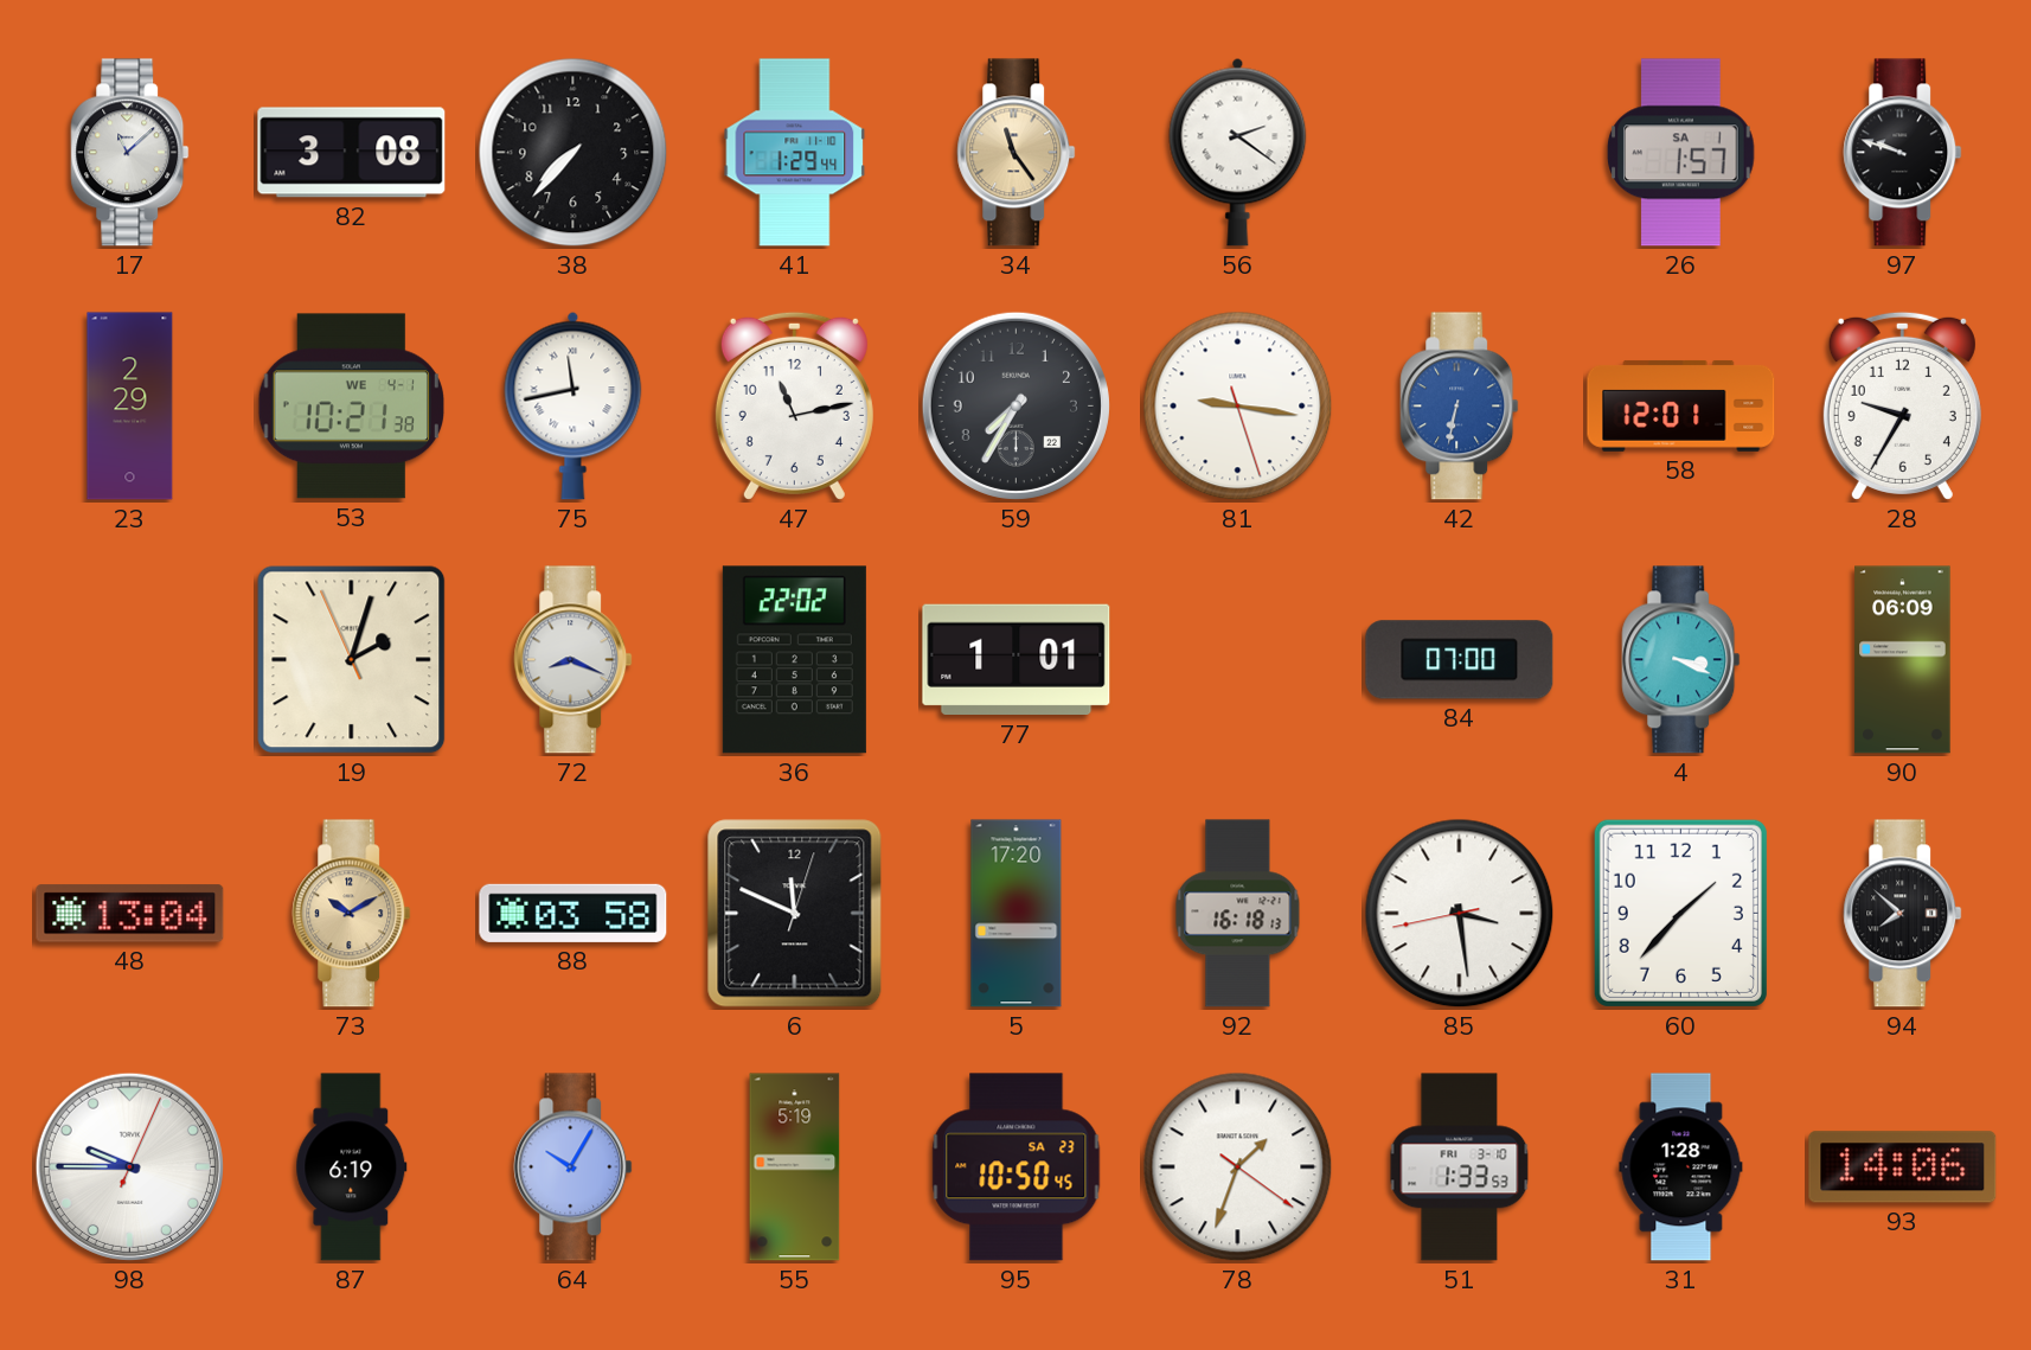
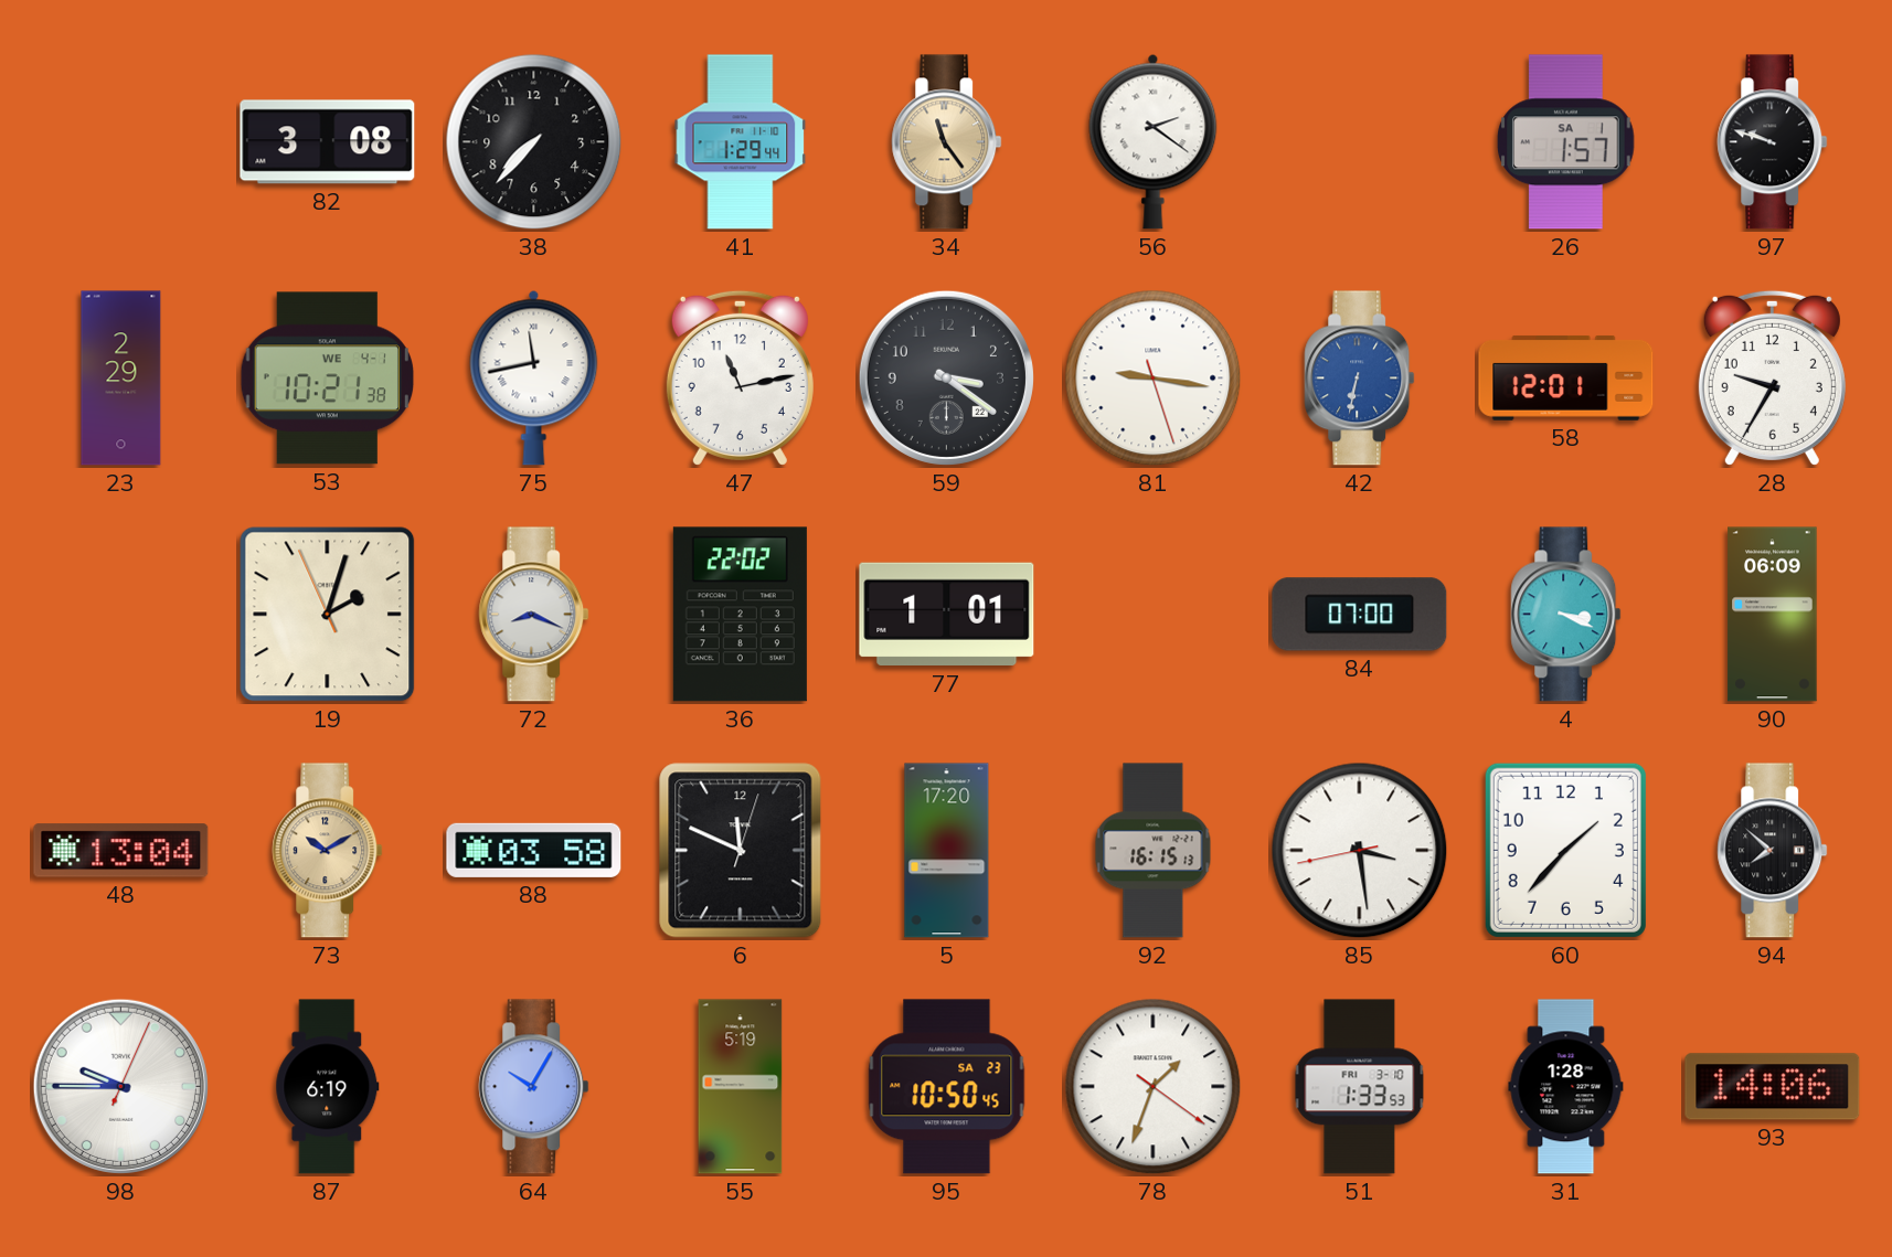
17: 11:08 -> none (130, 153)
59: 7:35 -> 3:21 (946, 377)
92: 16:18 -> 16:15 (1154, 851)
